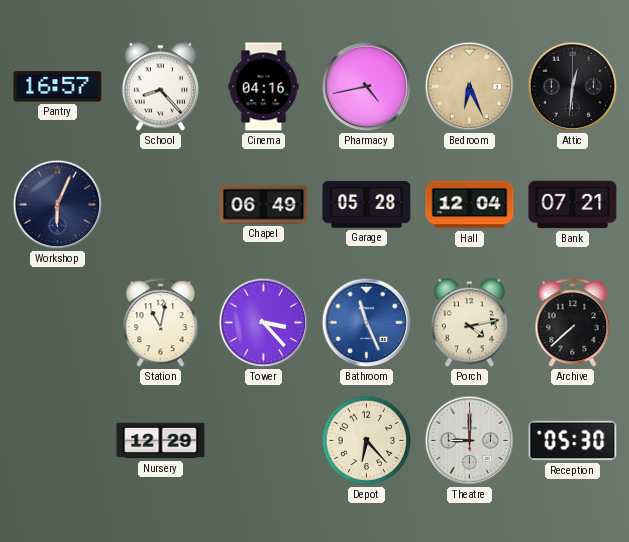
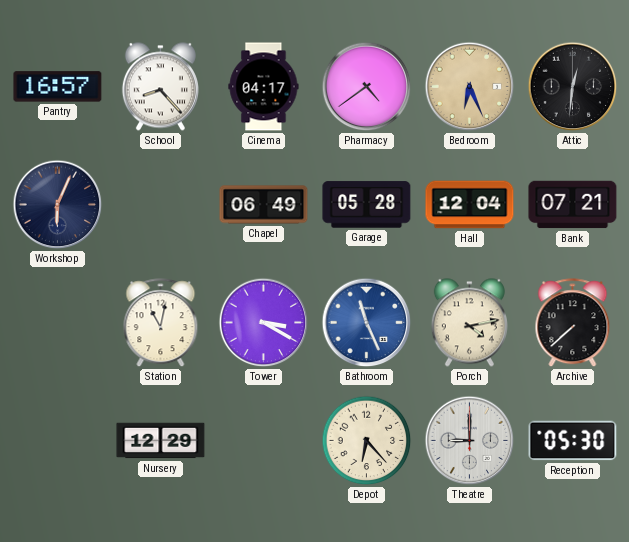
Cinema: 04:16 -> 04:17 (264, 87)
Pharmacy: 4:43 -> 4:39 (367, 87)
Tower: 3:23 -> 3:20 (264, 323)
